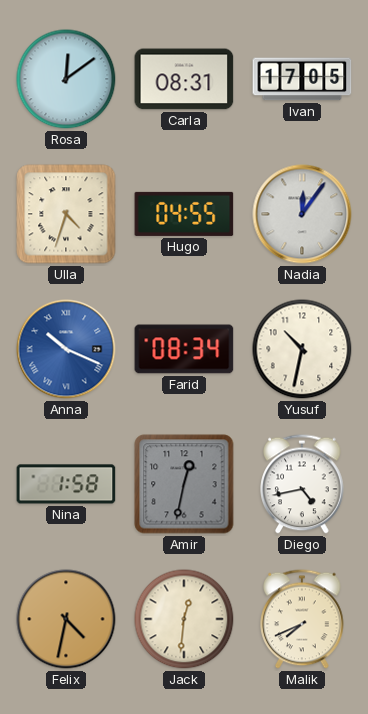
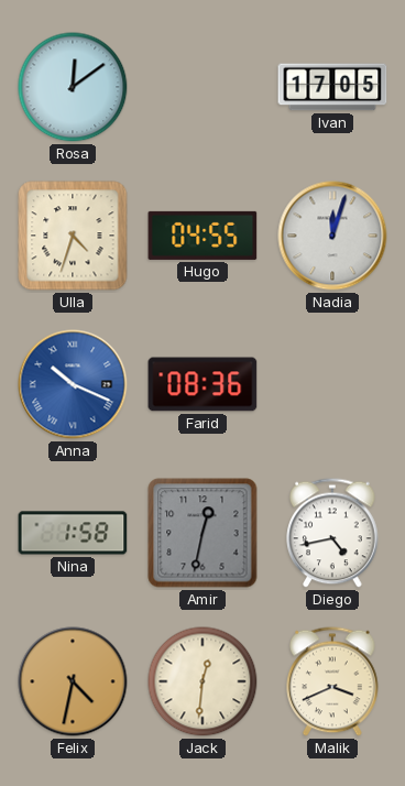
Carla: 08:31 -> none (184, 79)
Nadia: 12:06 -> 12:03 (332, 236)
Farid: 08:34 -> 08:36 (202, 384)
Yusuf: 10:32 -> none (302, 349)
Malik: 7:41 -> 3:41 (332, 681)
